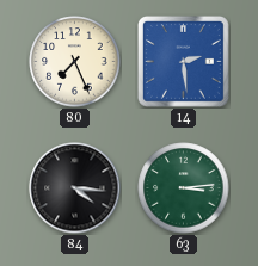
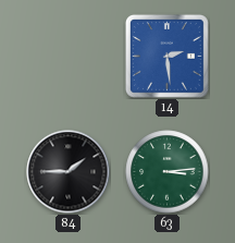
80: 7:26 -> none (75, 62)
84: 4:16 -> 1:45 (69, 172)
